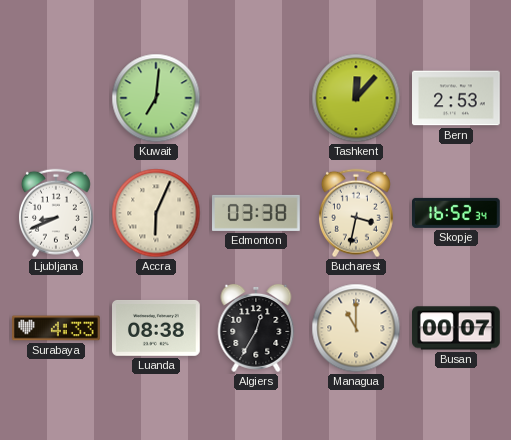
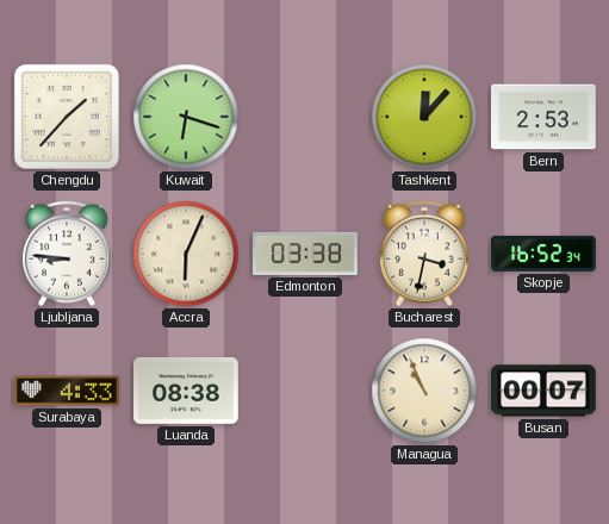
Chengdu: none -> 1:37 (67, 117)
Kuwait: 7:01 -> 6:18 (186, 117)
Ljubljana: 8:41 -> 8:46 (67, 254)
Algiers: 12:35 -> none (256, 328)
Managua: 11:00 -> 10:56 (424, 391)
